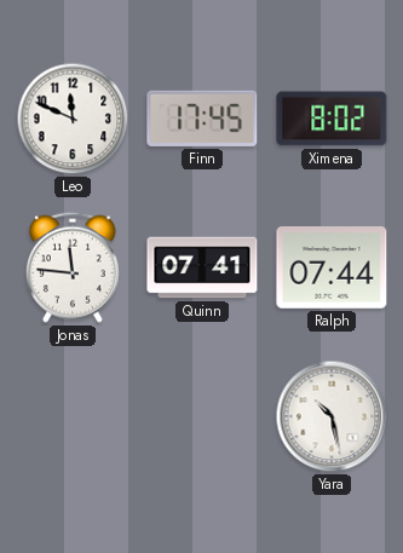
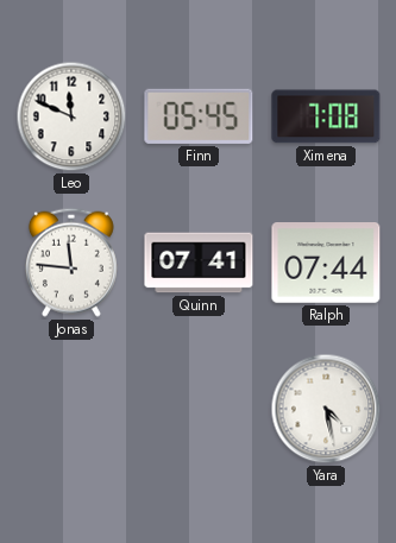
Finn: 17:45 -> 05:45 (199, 116)
Ximena: 8:02 -> 7:08 (326, 116)
Yara: 10:28 -> 4:28 (326, 409)
